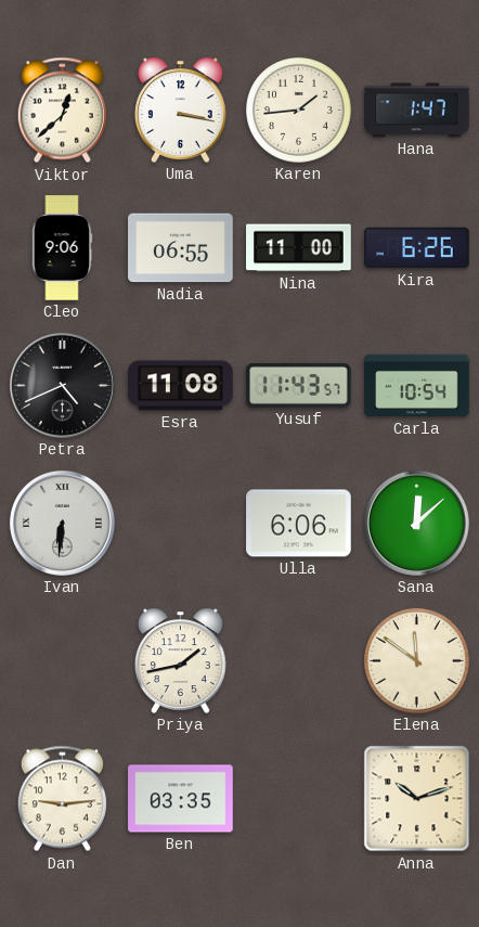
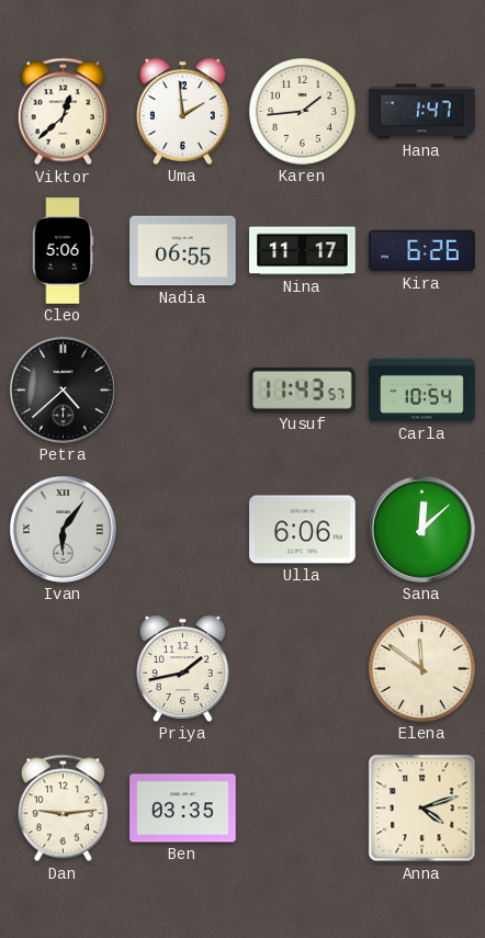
Uma: 3:17 -> 1:59 (183, 111)
Cleo: 9:06 -> 5:06 (63, 251)
Nina: 11:00 -> 11:17 (303, 251)
Petra: 4:41 -> 4:38 (63, 389)
Esra: 11:08 -> none (181, 386)
Ivan: 6:31 -> 6:06 (63, 529)
Anna: 10:12 -> 4:12 (422, 809)
